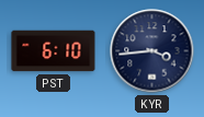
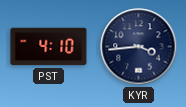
PST: 6:10 -> 4:10 (49, 47)
